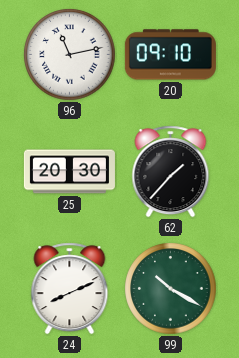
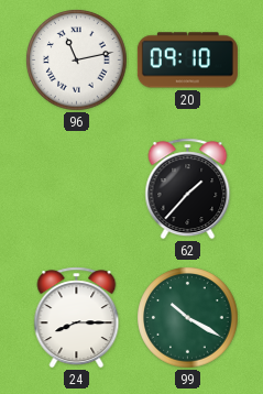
25: 20:30 -> none (69, 172)
24: 8:11 -> 8:15 (77, 318)
